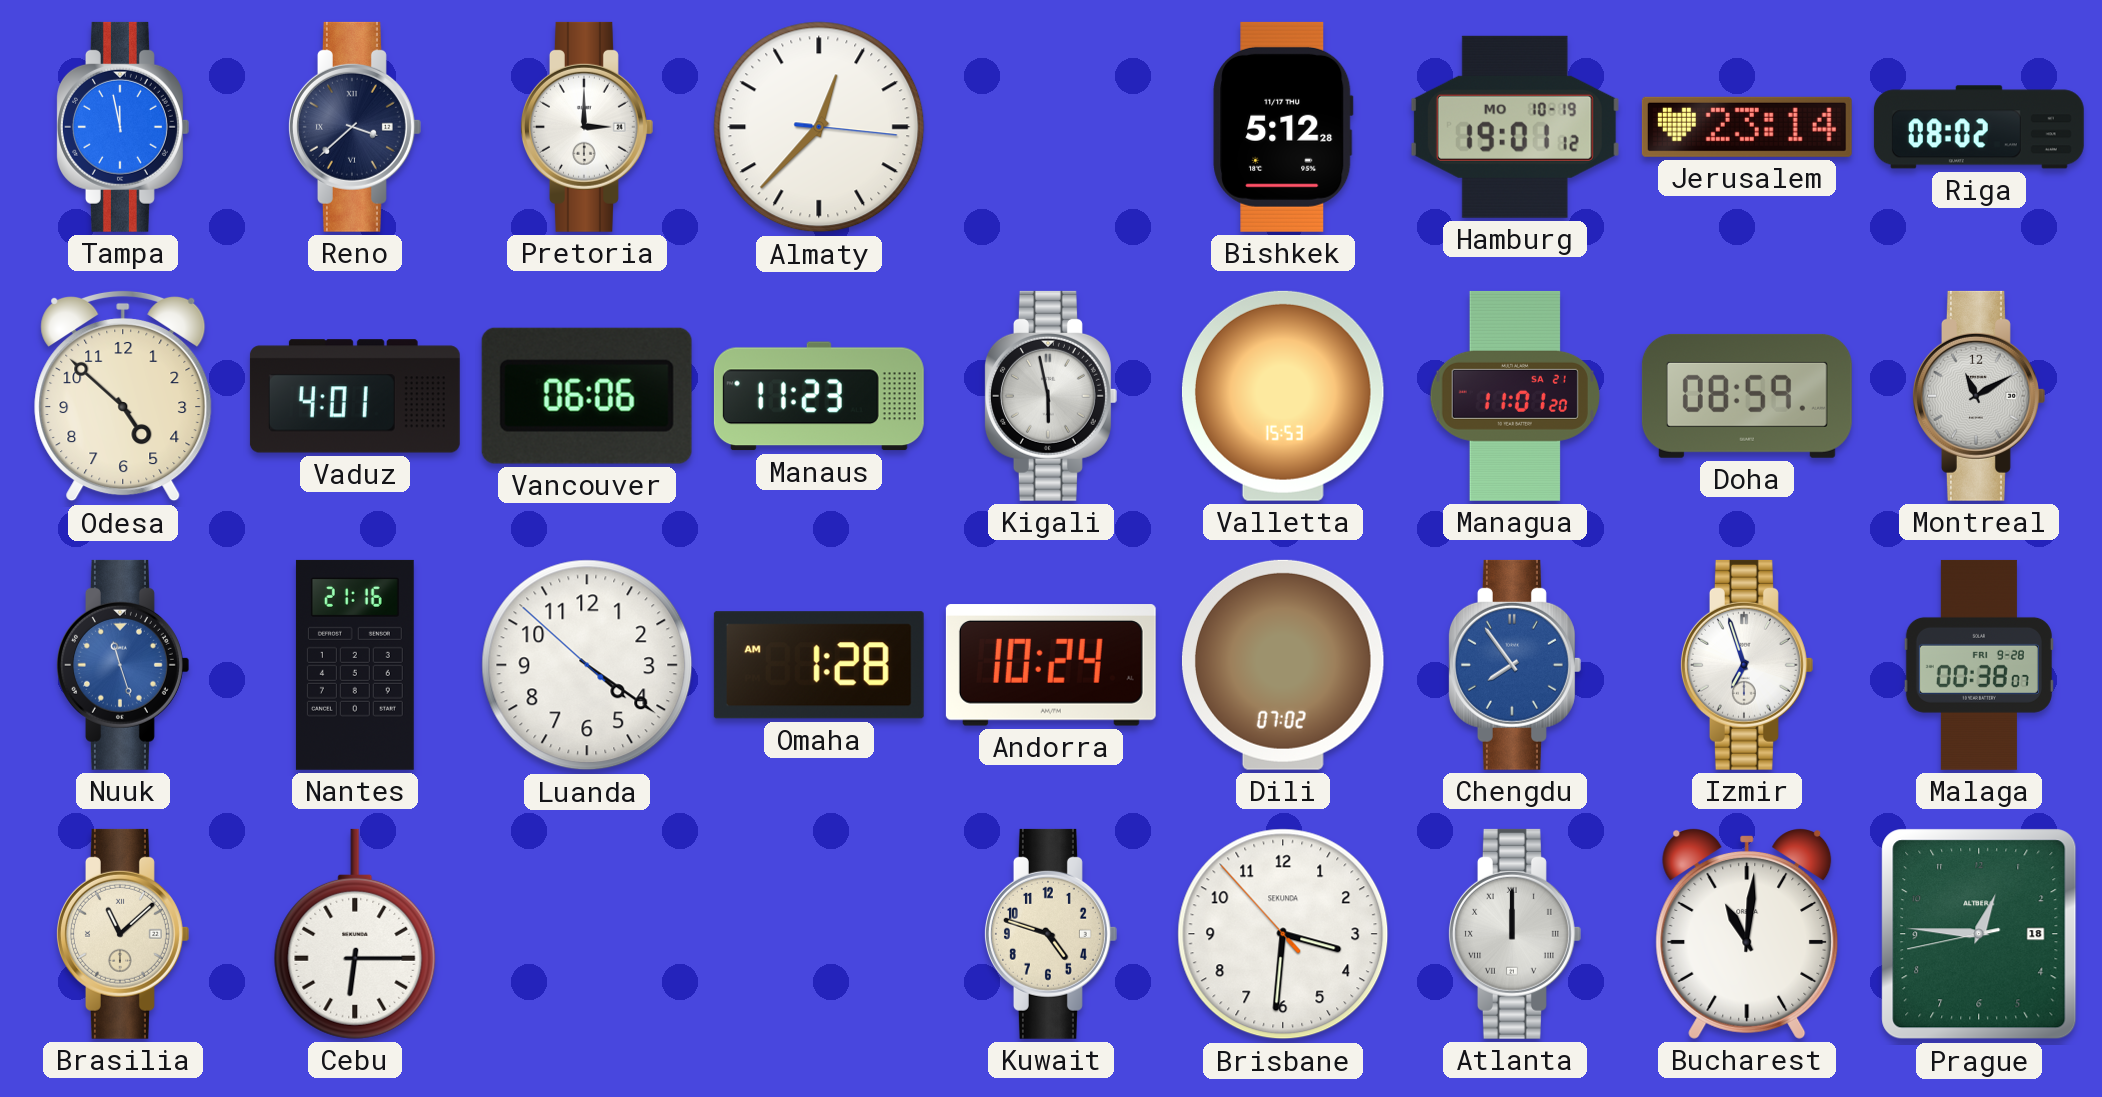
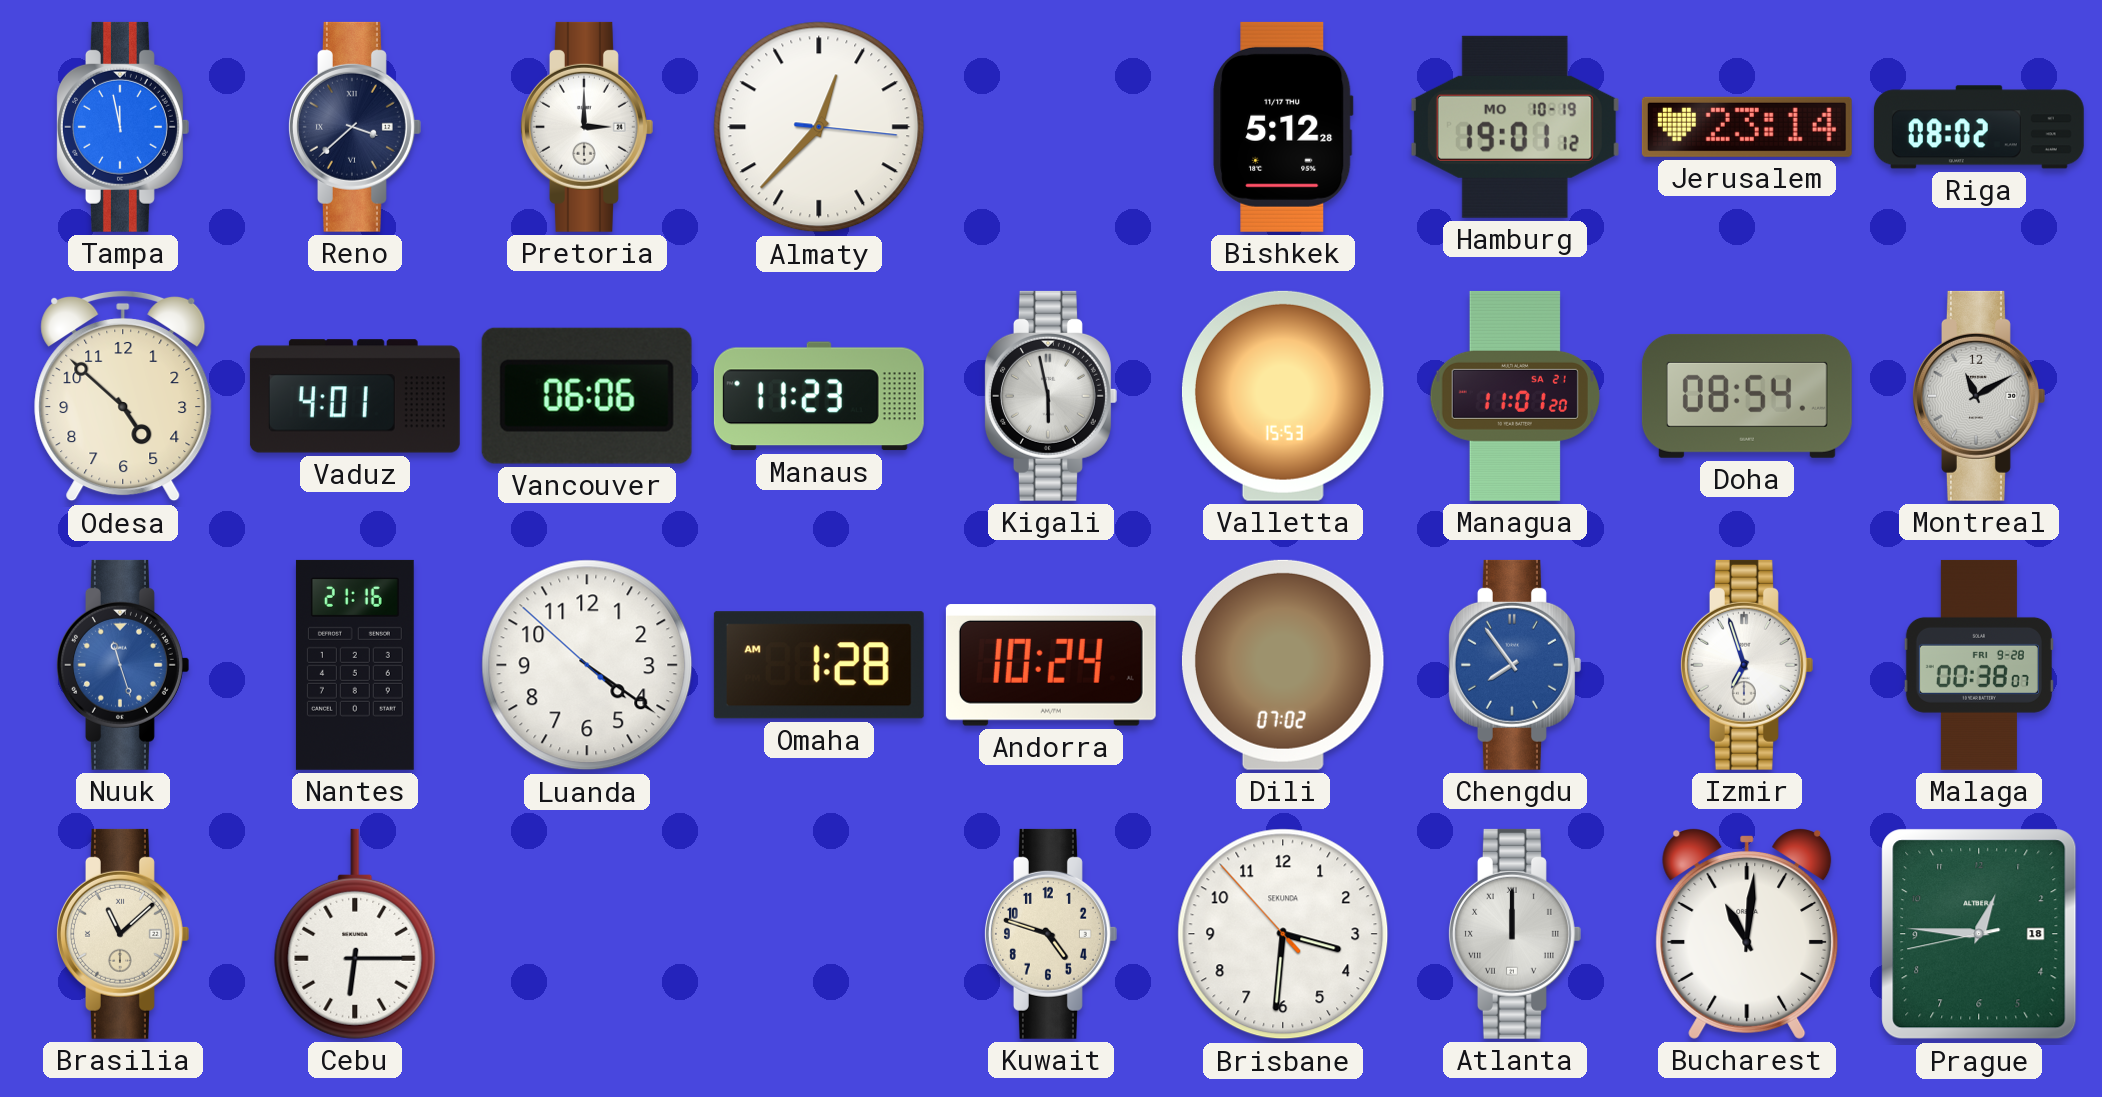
Doha: 08:59 -> 08:54 (1747, 396)
